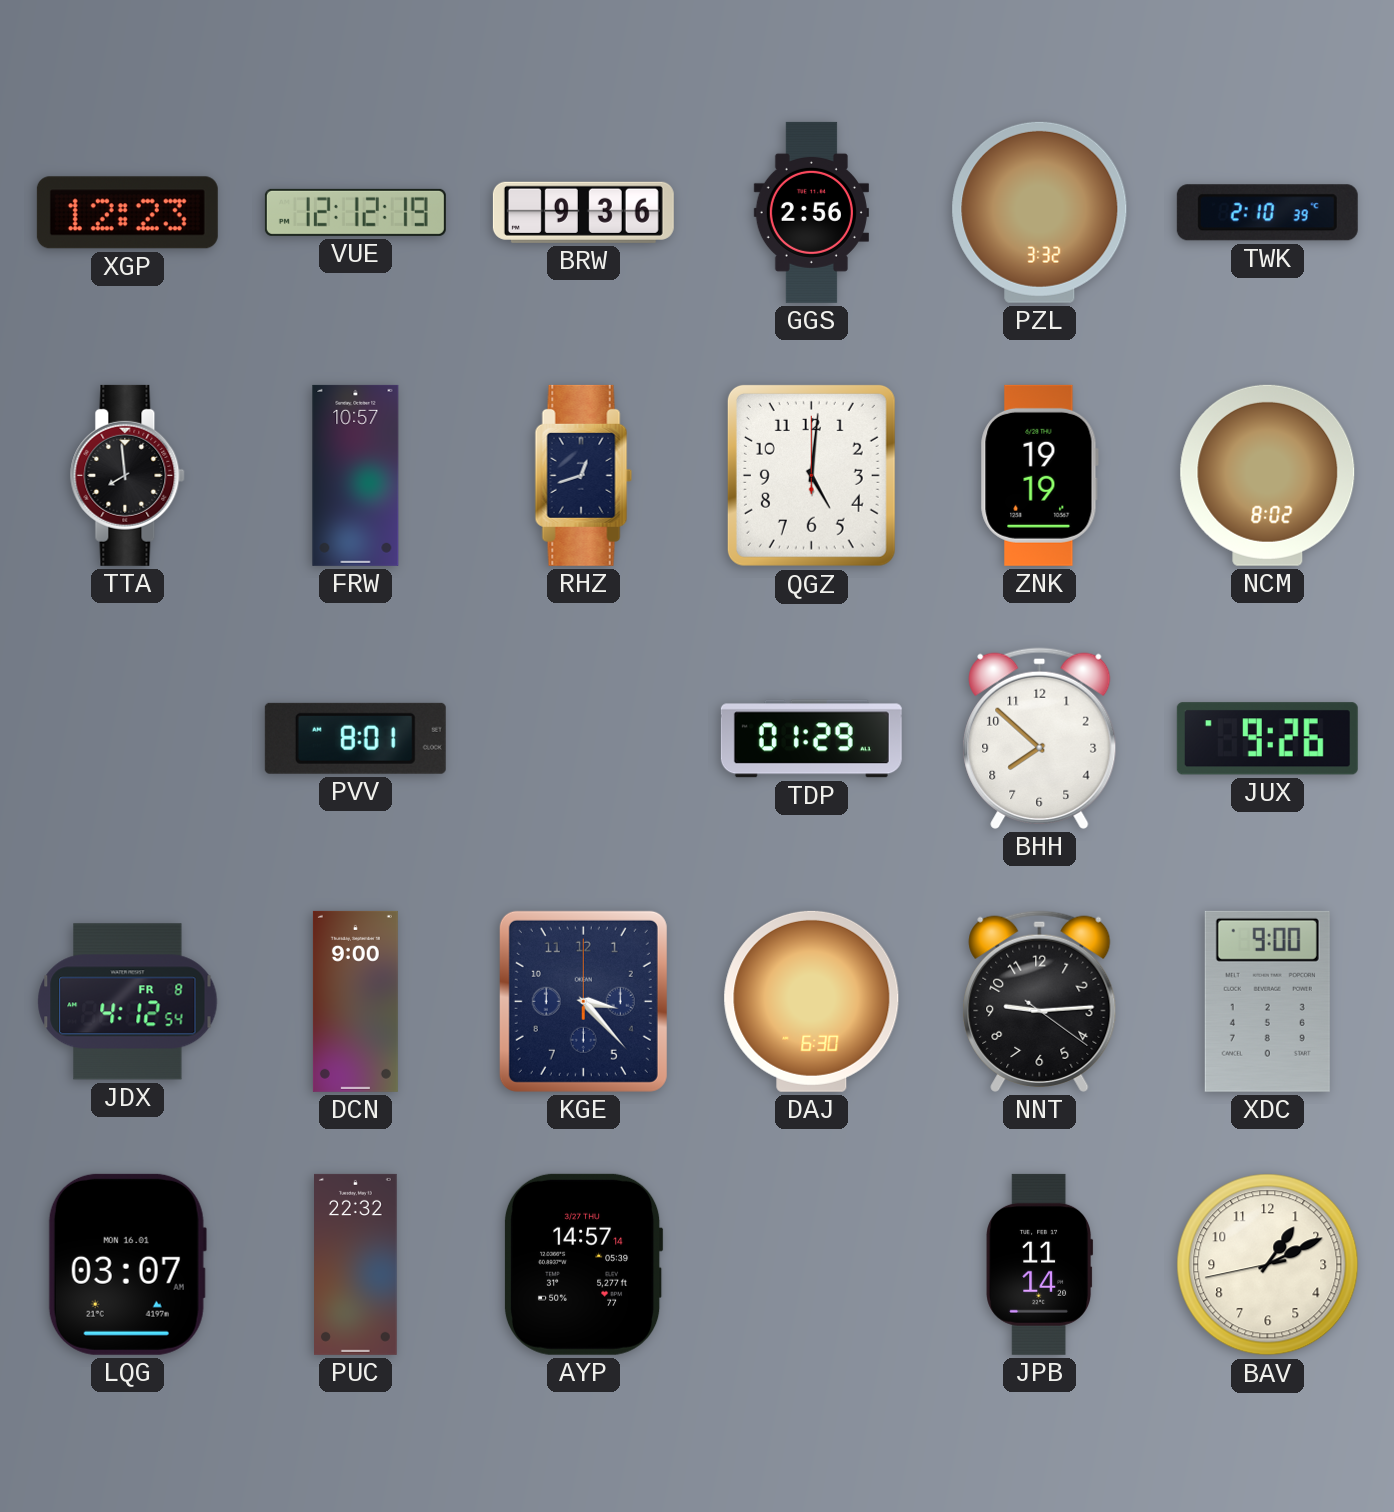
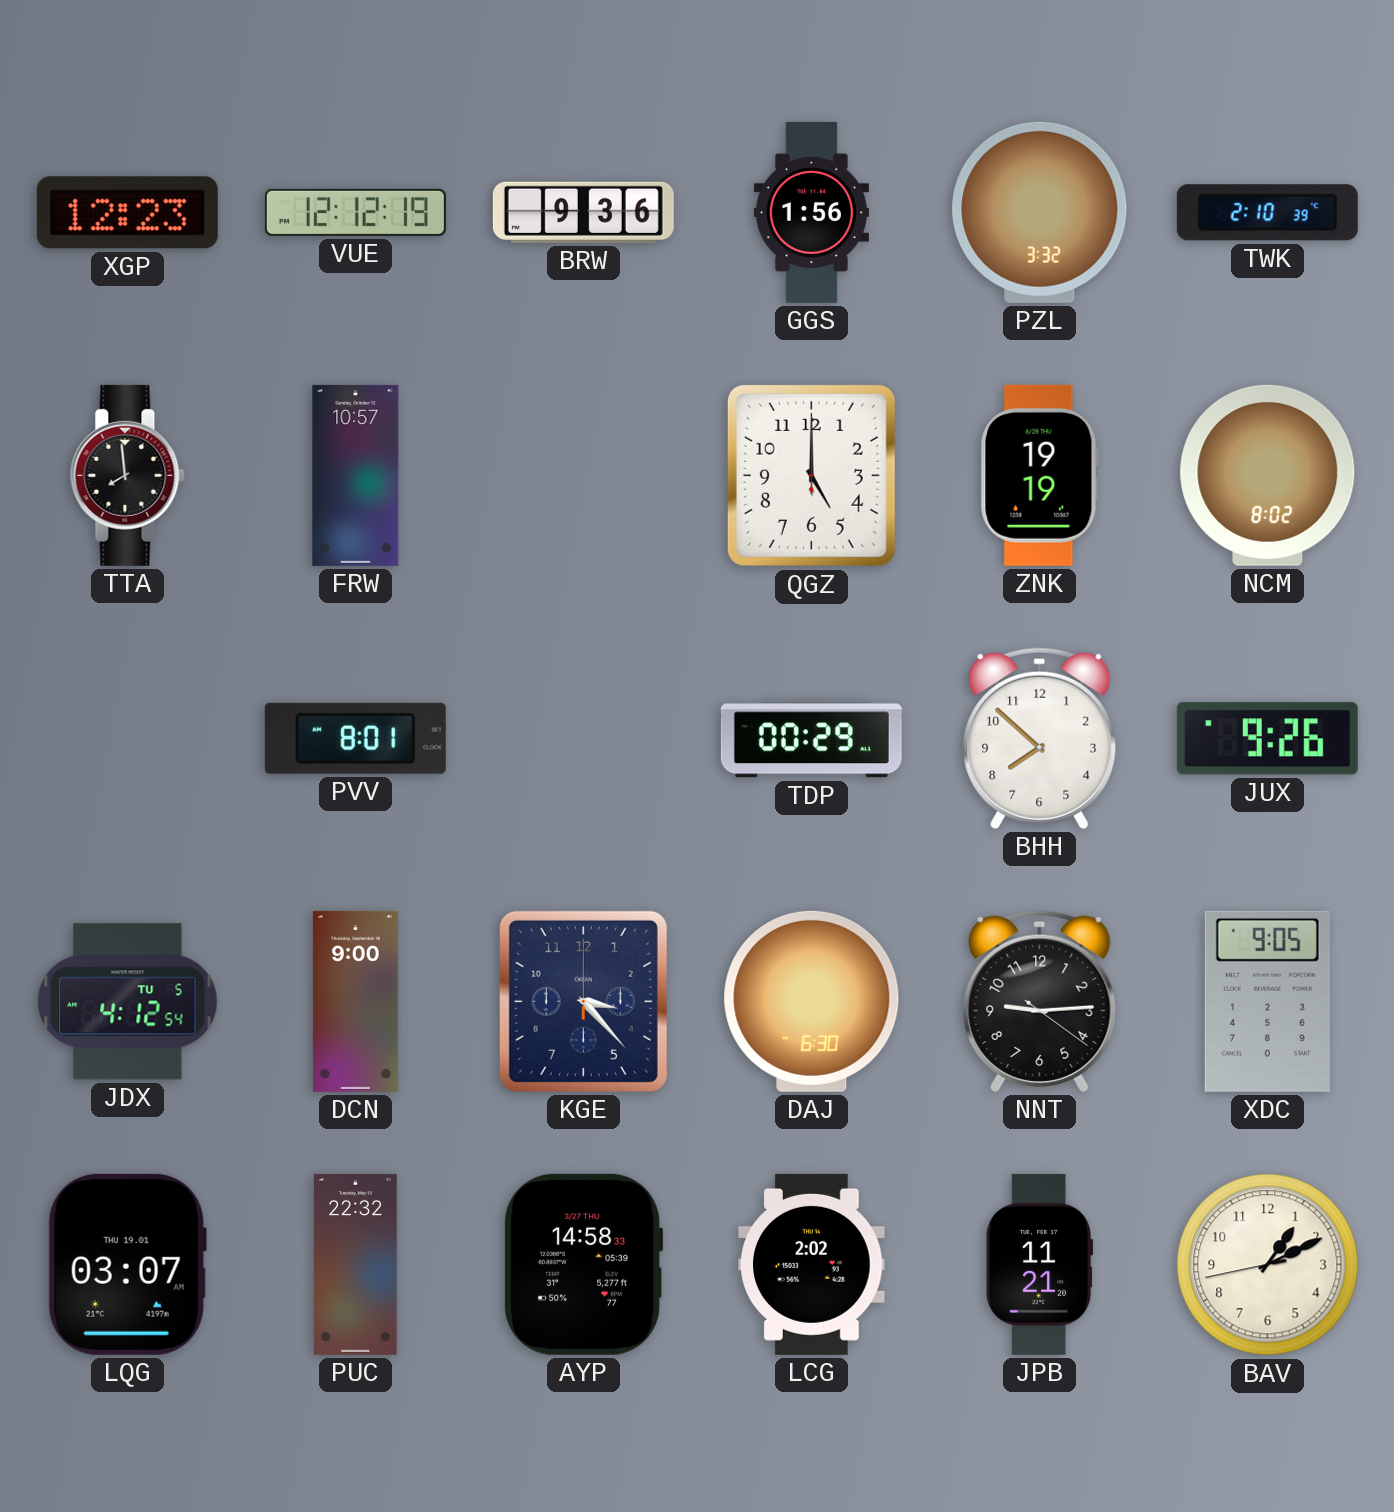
GGS: 2:56 -> 1:56 (811, 212)
RHZ: 12:42 -> none (584, 475)
QGZ: 5:01 -> 5:00 (811, 475)
TDP: 01:29 -> 00:29 (811, 739)
JDX date: FR 8 -> TU 5 (128, 1002)
XDC: 9:00 -> 9:05 (1267, 1001)
LQG date: MON 16.01 -> THU 19.01 (127, 1264)
AYP: 14:57 -> 14:58 (583, 1264)
LCG: none -> 2:02 (812, 1264)
JPB: 11:14 -> 11:21 (1040, 1264)
